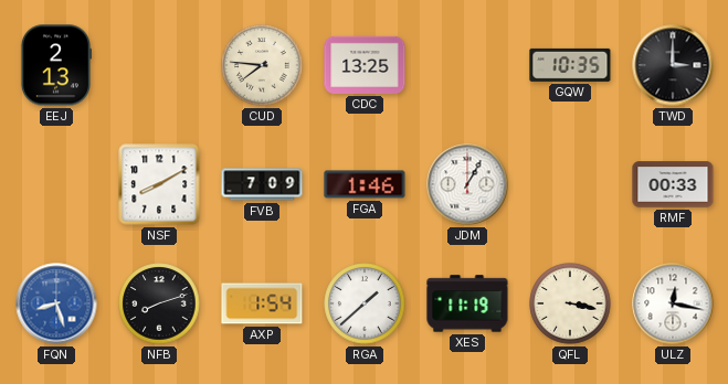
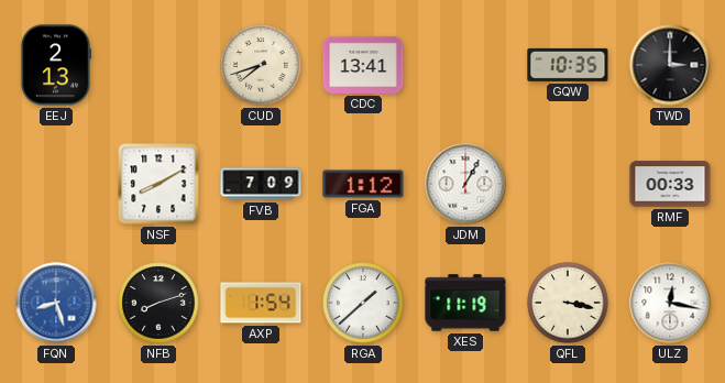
CUD: 7:46 -> 7:42 (261, 65)
CDC: 13:25 -> 13:41 (363, 65)
FGA: 1:46 -> 1:12 (363, 184)
